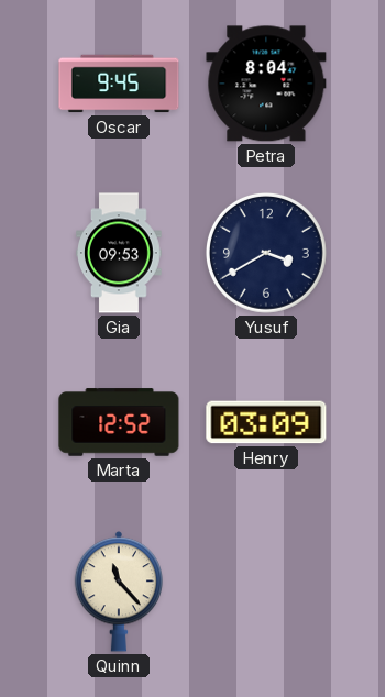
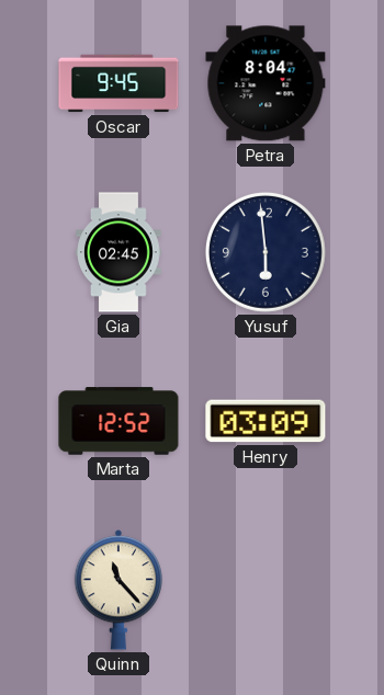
Gia: 09:53 -> 02:45 (120, 252)
Yusuf: 3:40 -> 5:59 (266, 252)
